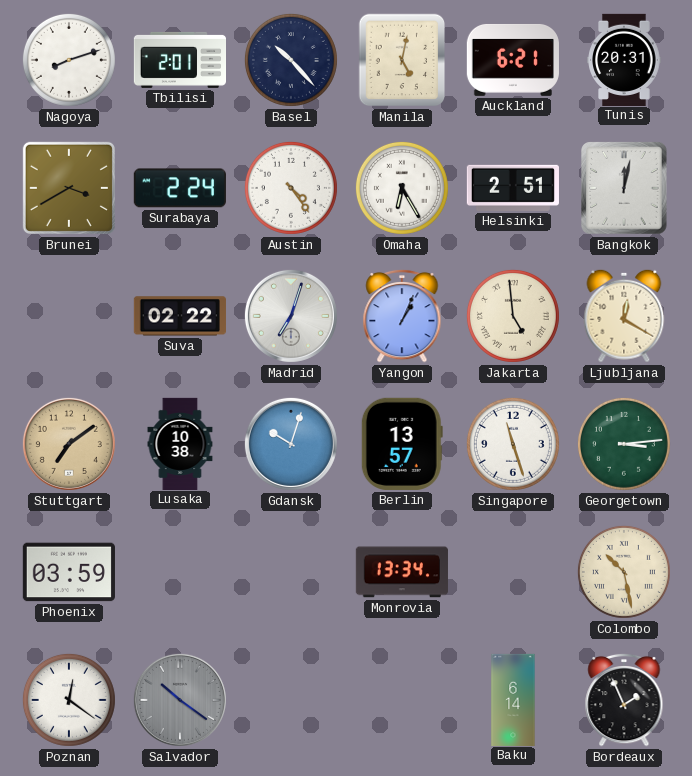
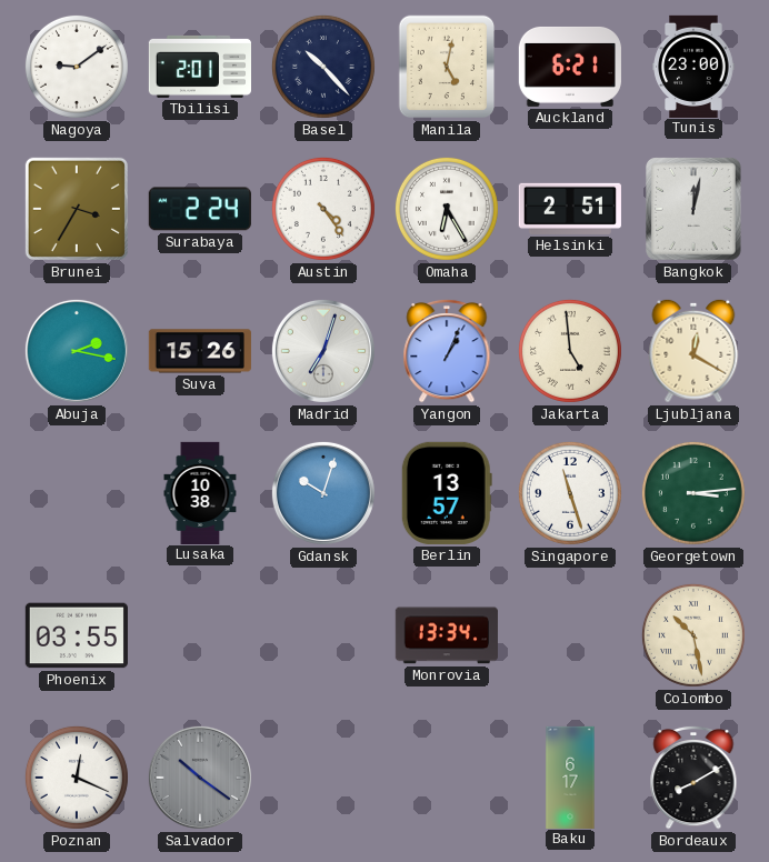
Nagoya: 8:12 -> 9:09 (77, 67)
Tunis: 20:31 -> 23:00 (693, 66)
Brunei: 3:40 -> 3:35 (77, 209)
Abuja: none -> 2:17 (77, 351)
Suva: 02:22 -> 15:26 (200, 351)
Stuttgart: 7:09 -> none (69, 444)
Phoenix: 03:59 -> 03:55 (77, 635)
Poznan: 12:21 -> 12:19 (77, 778)
Baku: 6:14 -> 6:17 (570, 776)
Bordeaux: 1:56 -> 8:10 (693, 778)
